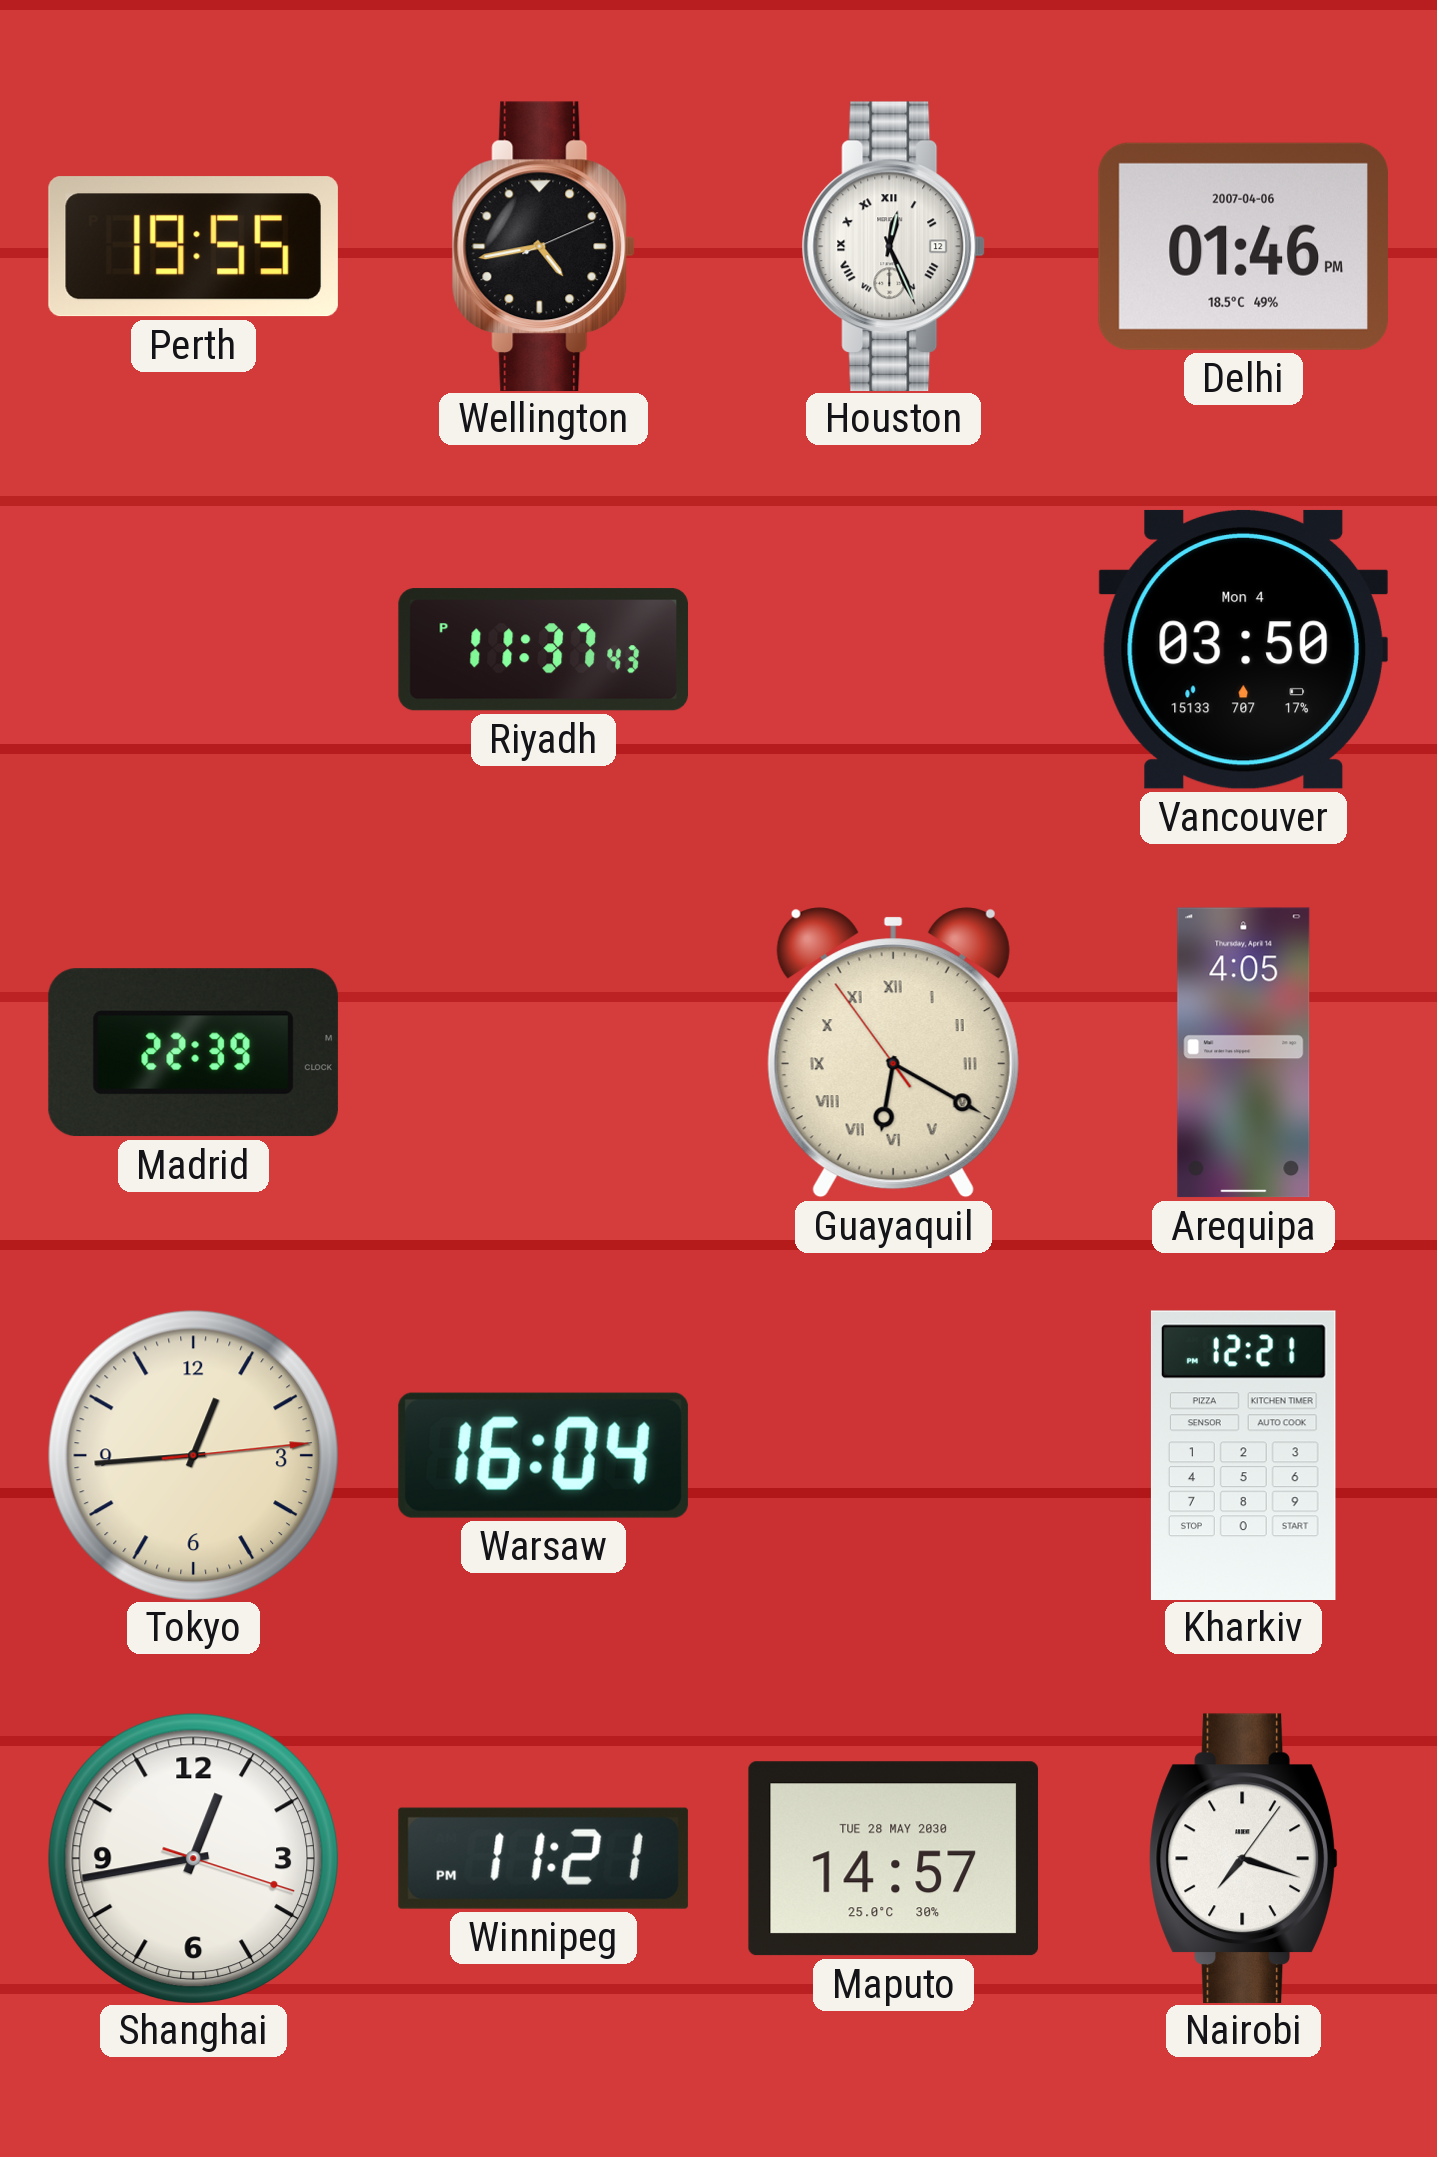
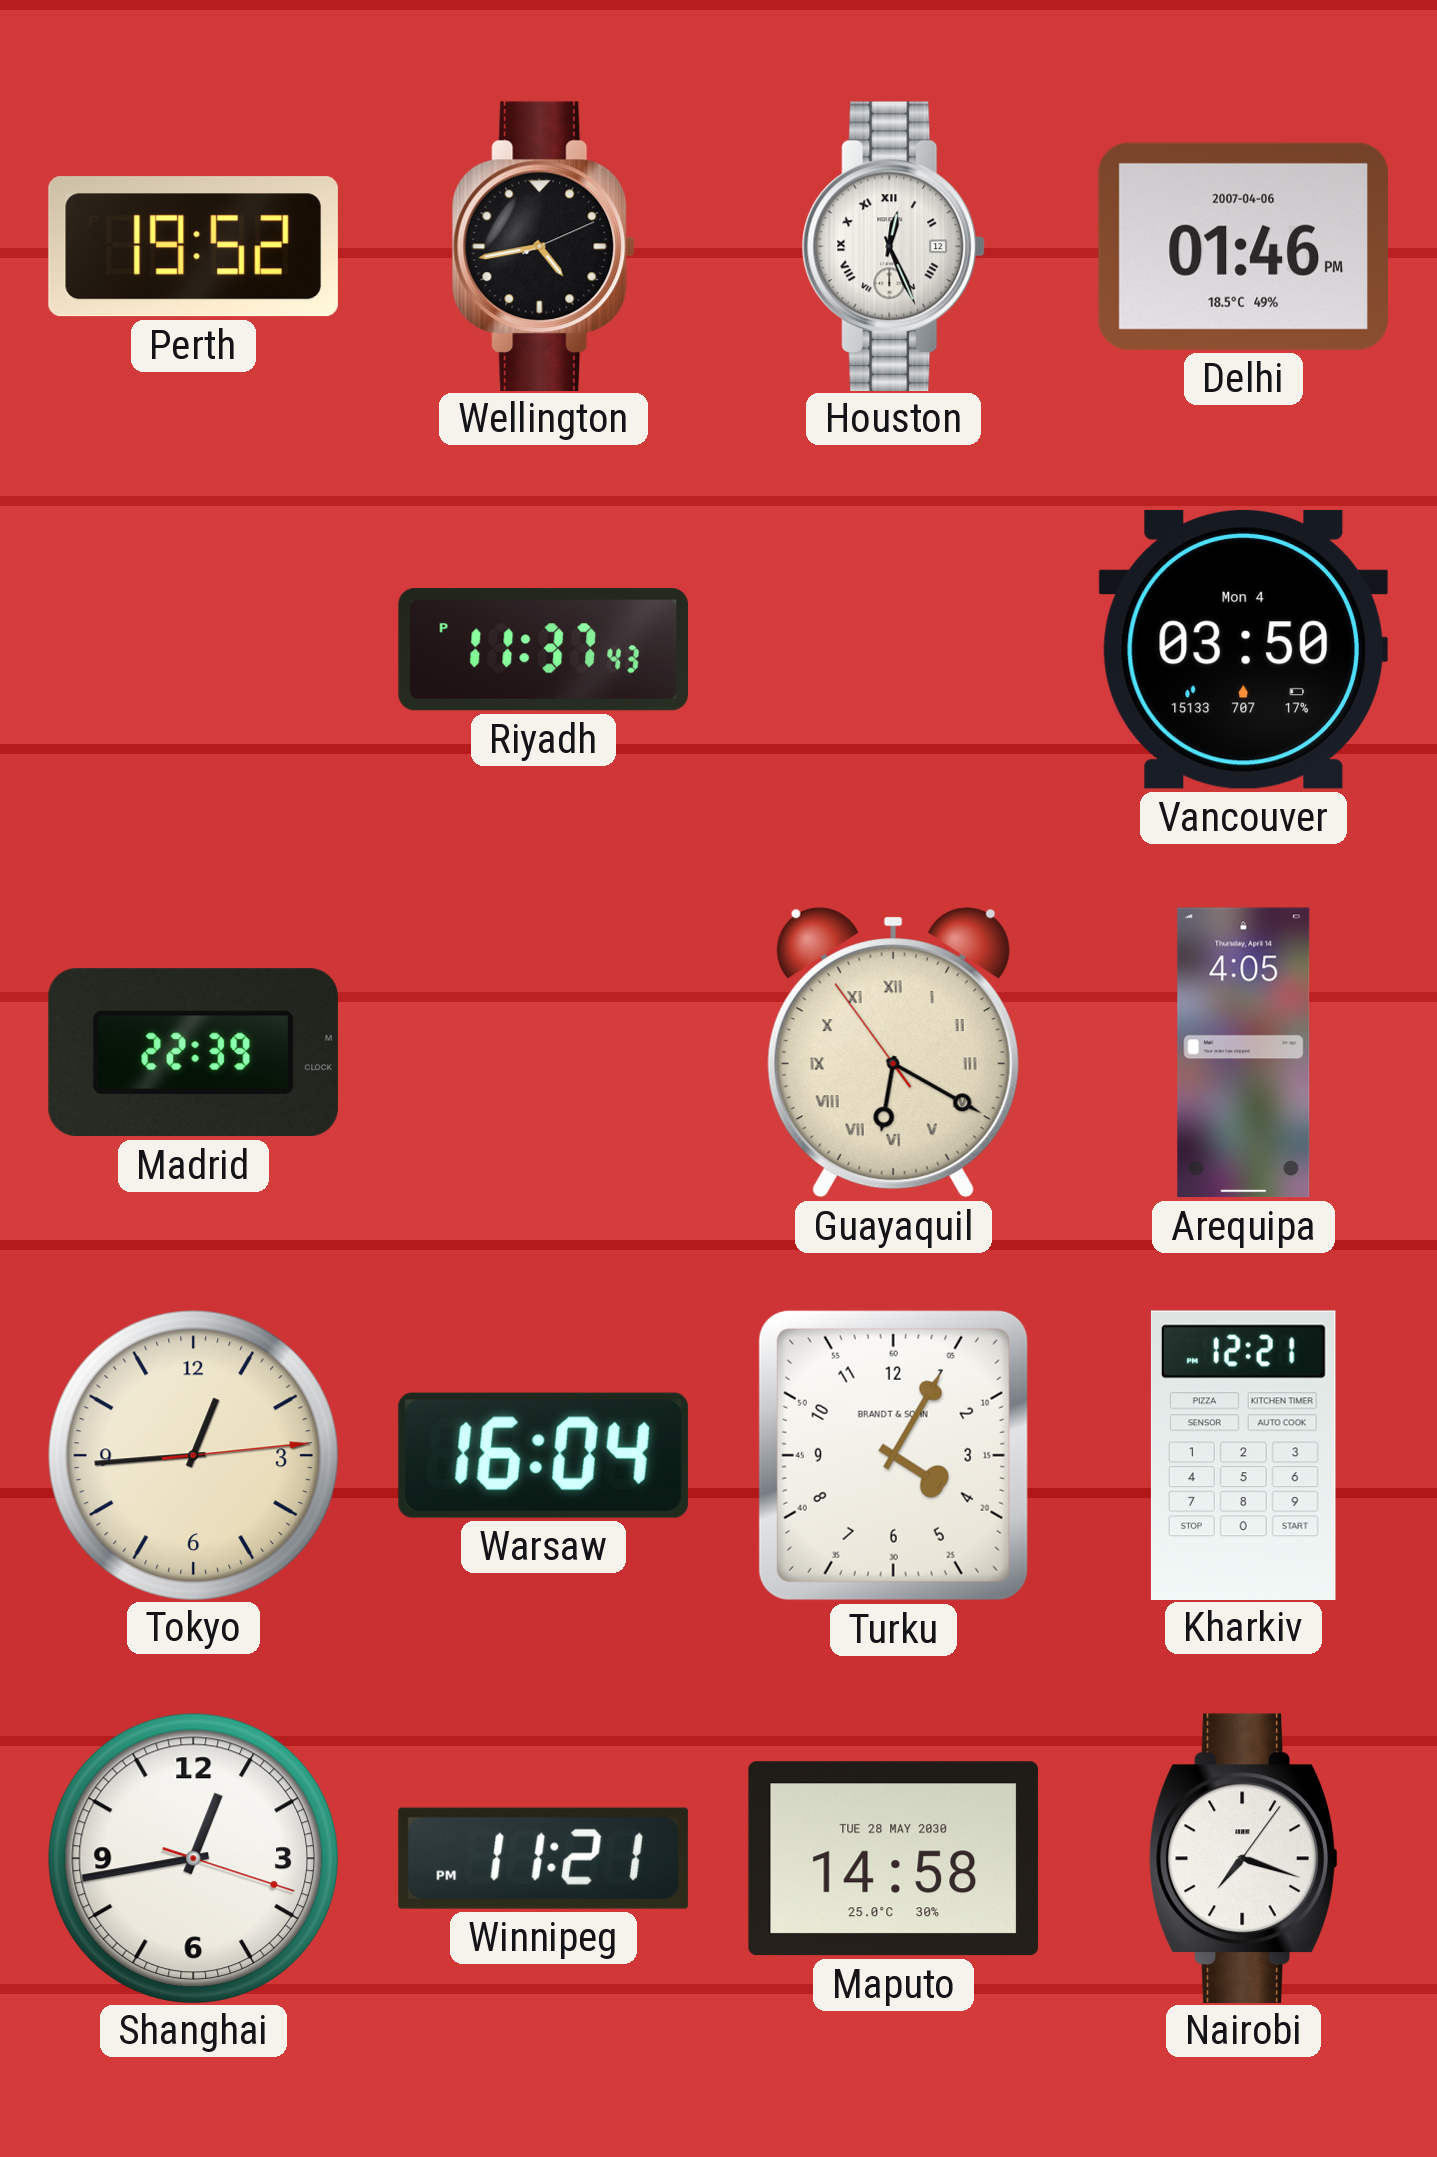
Perth: 19:55 -> 19:52 (193, 247)
Turku: none -> 4:05 (893, 1455)
Maputo: 14:57 -> 14:58 (893, 1859)
